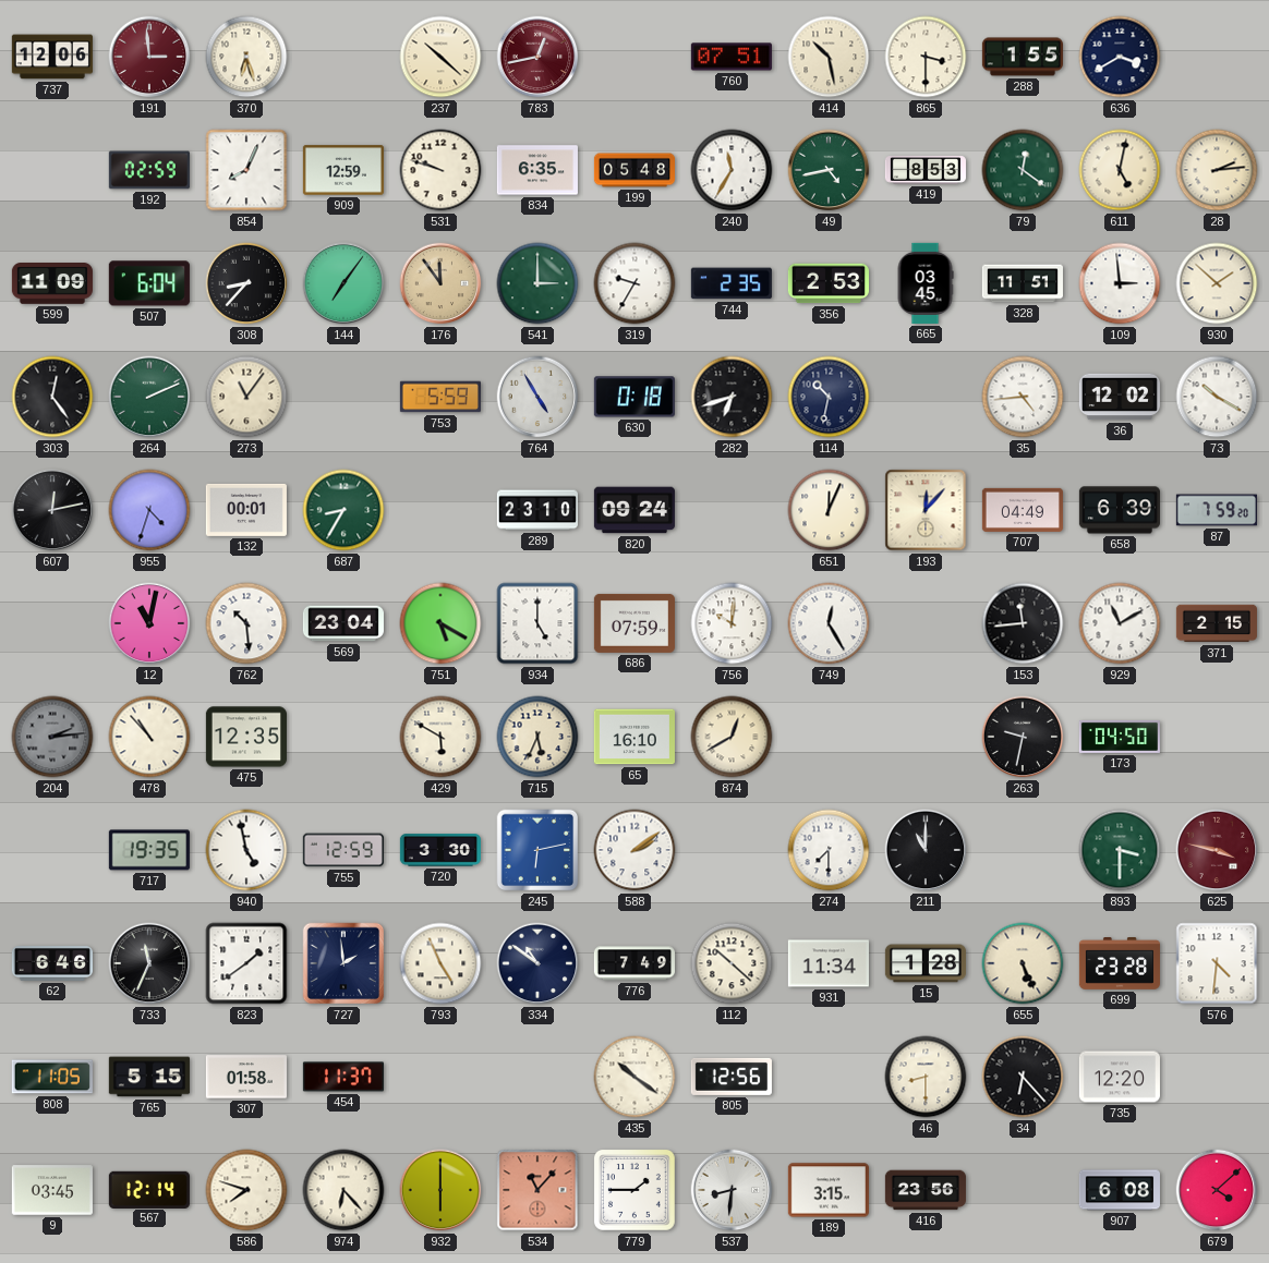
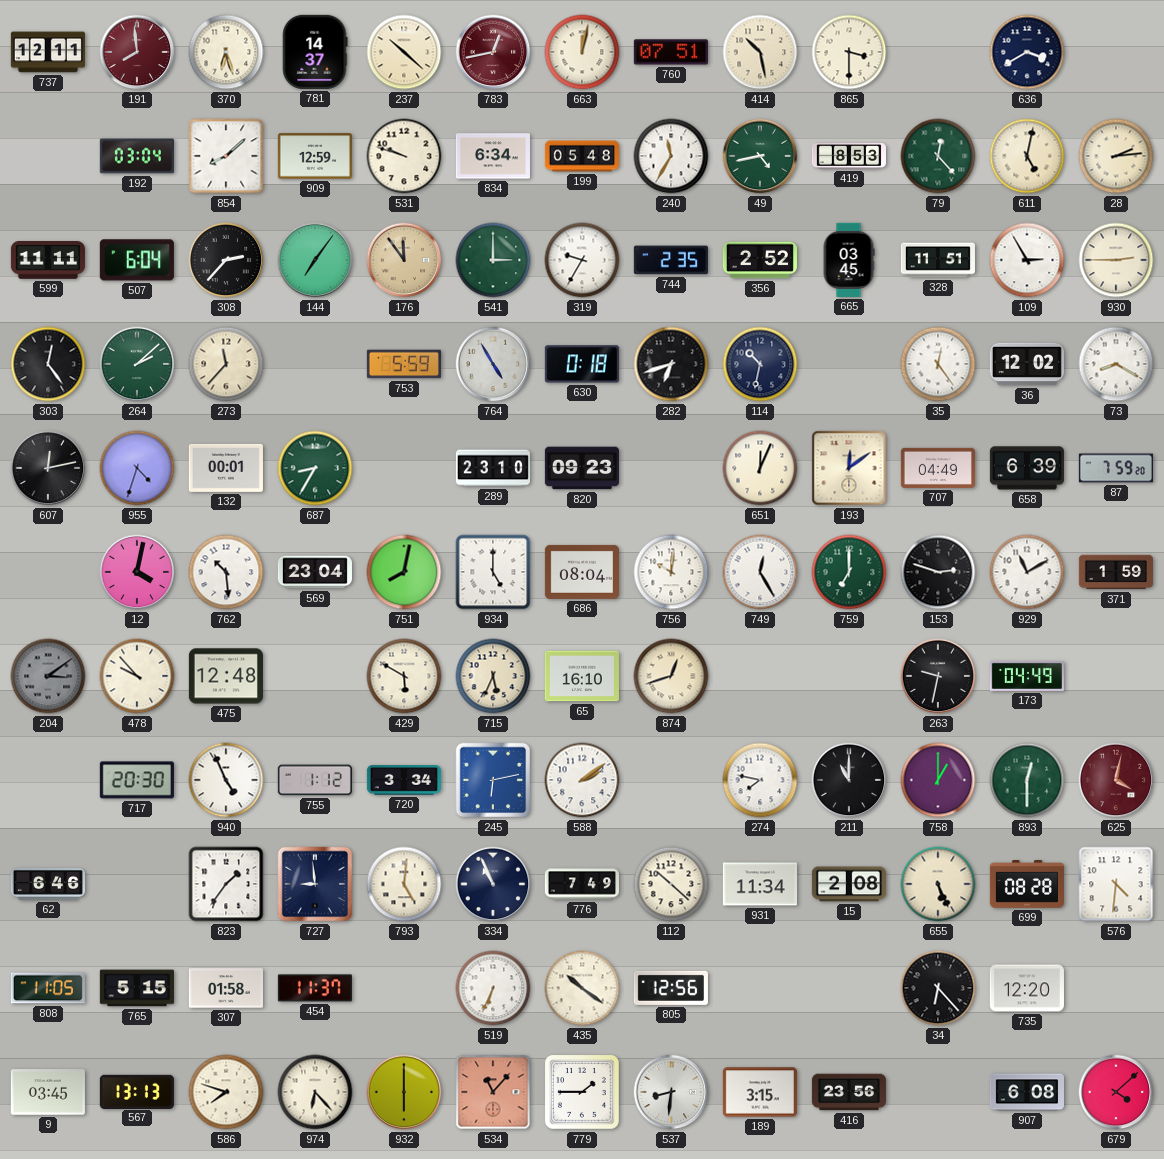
737: 12:06 -> 12:11 (48, 52)
191: 2:59 -> 7:59 (137, 52)
781: none -> 14:37 (315, 52)
663: none -> 12:02 (582, 52)
288: 1:55 -> none (1023, 57)
192: 02:59 -> 03:04 (137, 156)
854: 8:04 -> 8:08 (226, 156)
834: 6:35 -> 6:34 (493, 156)
79: 12:21 -> 12:23 (938, 156)
599: 11:09 -> 11:11 (48, 261)
308: 8:37 -> 2:37 (226, 260)
356: 2:53 -> 2:52 (760, 260)
109: 2:59 -> 2:55 (1027, 260)
930: 1:52 -> 2:45 (1116, 260)
264: 2:11 -> 2:08 (137, 364)
273: 11:06 -> 11:37 (226, 364)
35: 4:44 -> 12:24 (938, 364)
73: 10:20 -> 8:20 (1116, 364)
820: 09:24 -> 09:23 (582, 468)
193: 12:07 -> 12:09 (849, 468)
12: 11:02 -> 4:02 (137, 572)
751: 5:20 -> 8:02 (404, 572)
686: 07:59 -> 08:04 (582, 572)
759: none -> 7:00 (849, 572)
153: 11:44 -> 2:48 (938, 572)
371: 2:15 -> 1:59 (1116, 572)
204: 2:14 -> 3:09 (48, 676)
478: 10:53 -> 9:53 (137, 676)
475: 12:35 -> 12:48 (226, 676)
874: 12:40 -> 12:42 (671, 676)
173: 04:50 -> 04:49 (1027, 676)
717: 19:35 -> 20:30 (137, 780)
940: 4:58 -> 4:56 (226, 780)
755: 12:59 -> 1:12 (315, 780)
720: 3:30 -> 3:34 (404, 780)
274: 7:30 -> 7:47 (760, 780)
758: none -> 1:00 (938, 780)
893: 3:30 -> 12:30 (1027, 780)
625: 3:47 -> 4:02 (1116, 780)
733: 11:34 -> none (149, 963)
823: 1:39 -> 1:36 (226, 884)
727: 1:59 -> 8:59 (315, 884)
793: 4:56 -> 5:01 (404, 884)
334: 10:51 -> 10:56 (493, 884)
15: 1:28 -> 2:08 (849, 884)
699: 23:28 -> 08:28 (1027, 885)
519: none -> 6:34 (493, 988)
46: 8:30 -> none (926, 1077)
567: 12:14 -> 13:13 (137, 1091)
